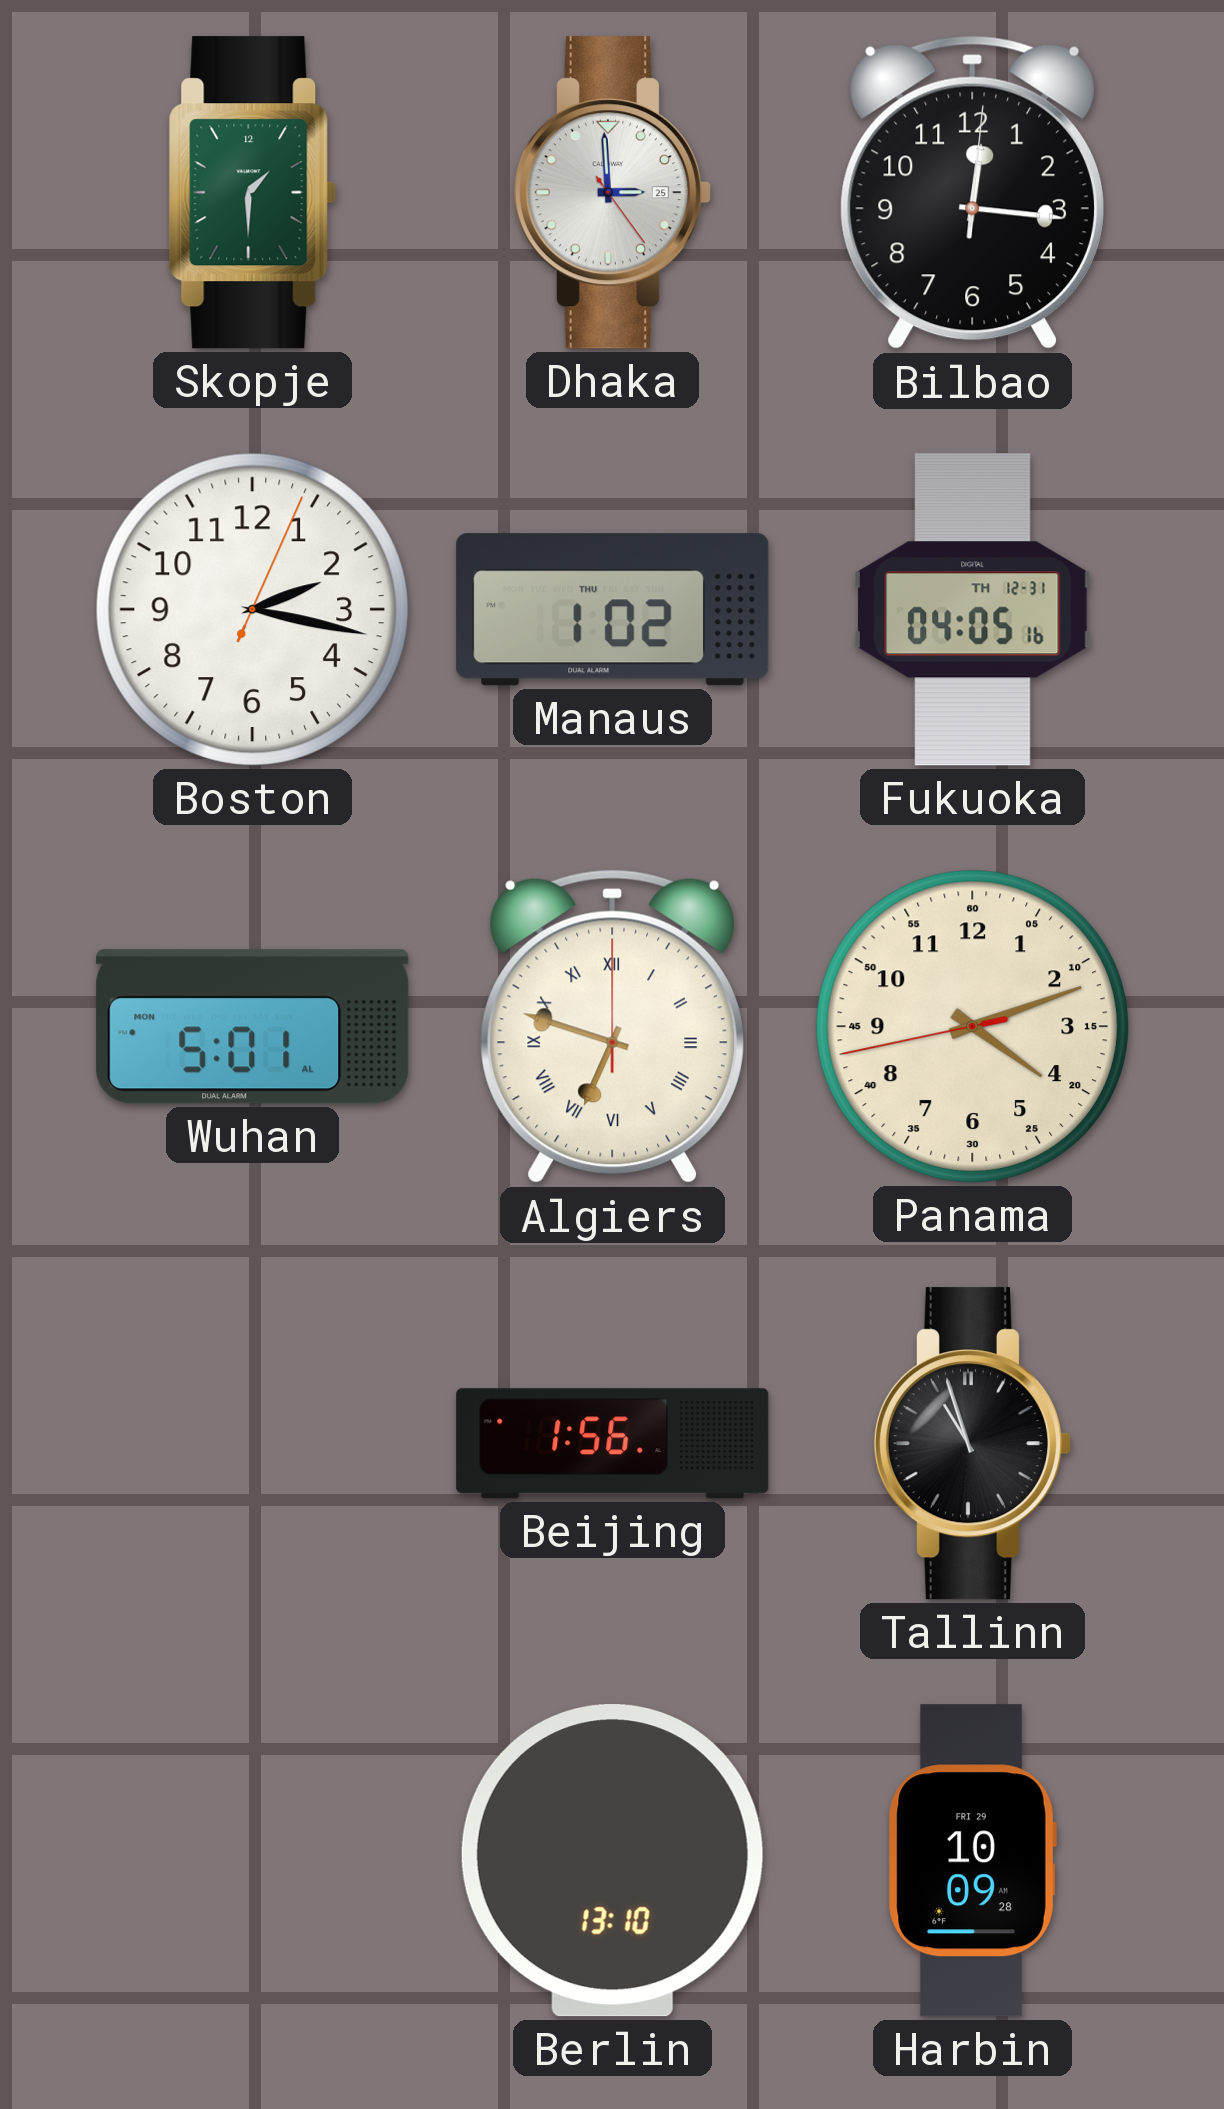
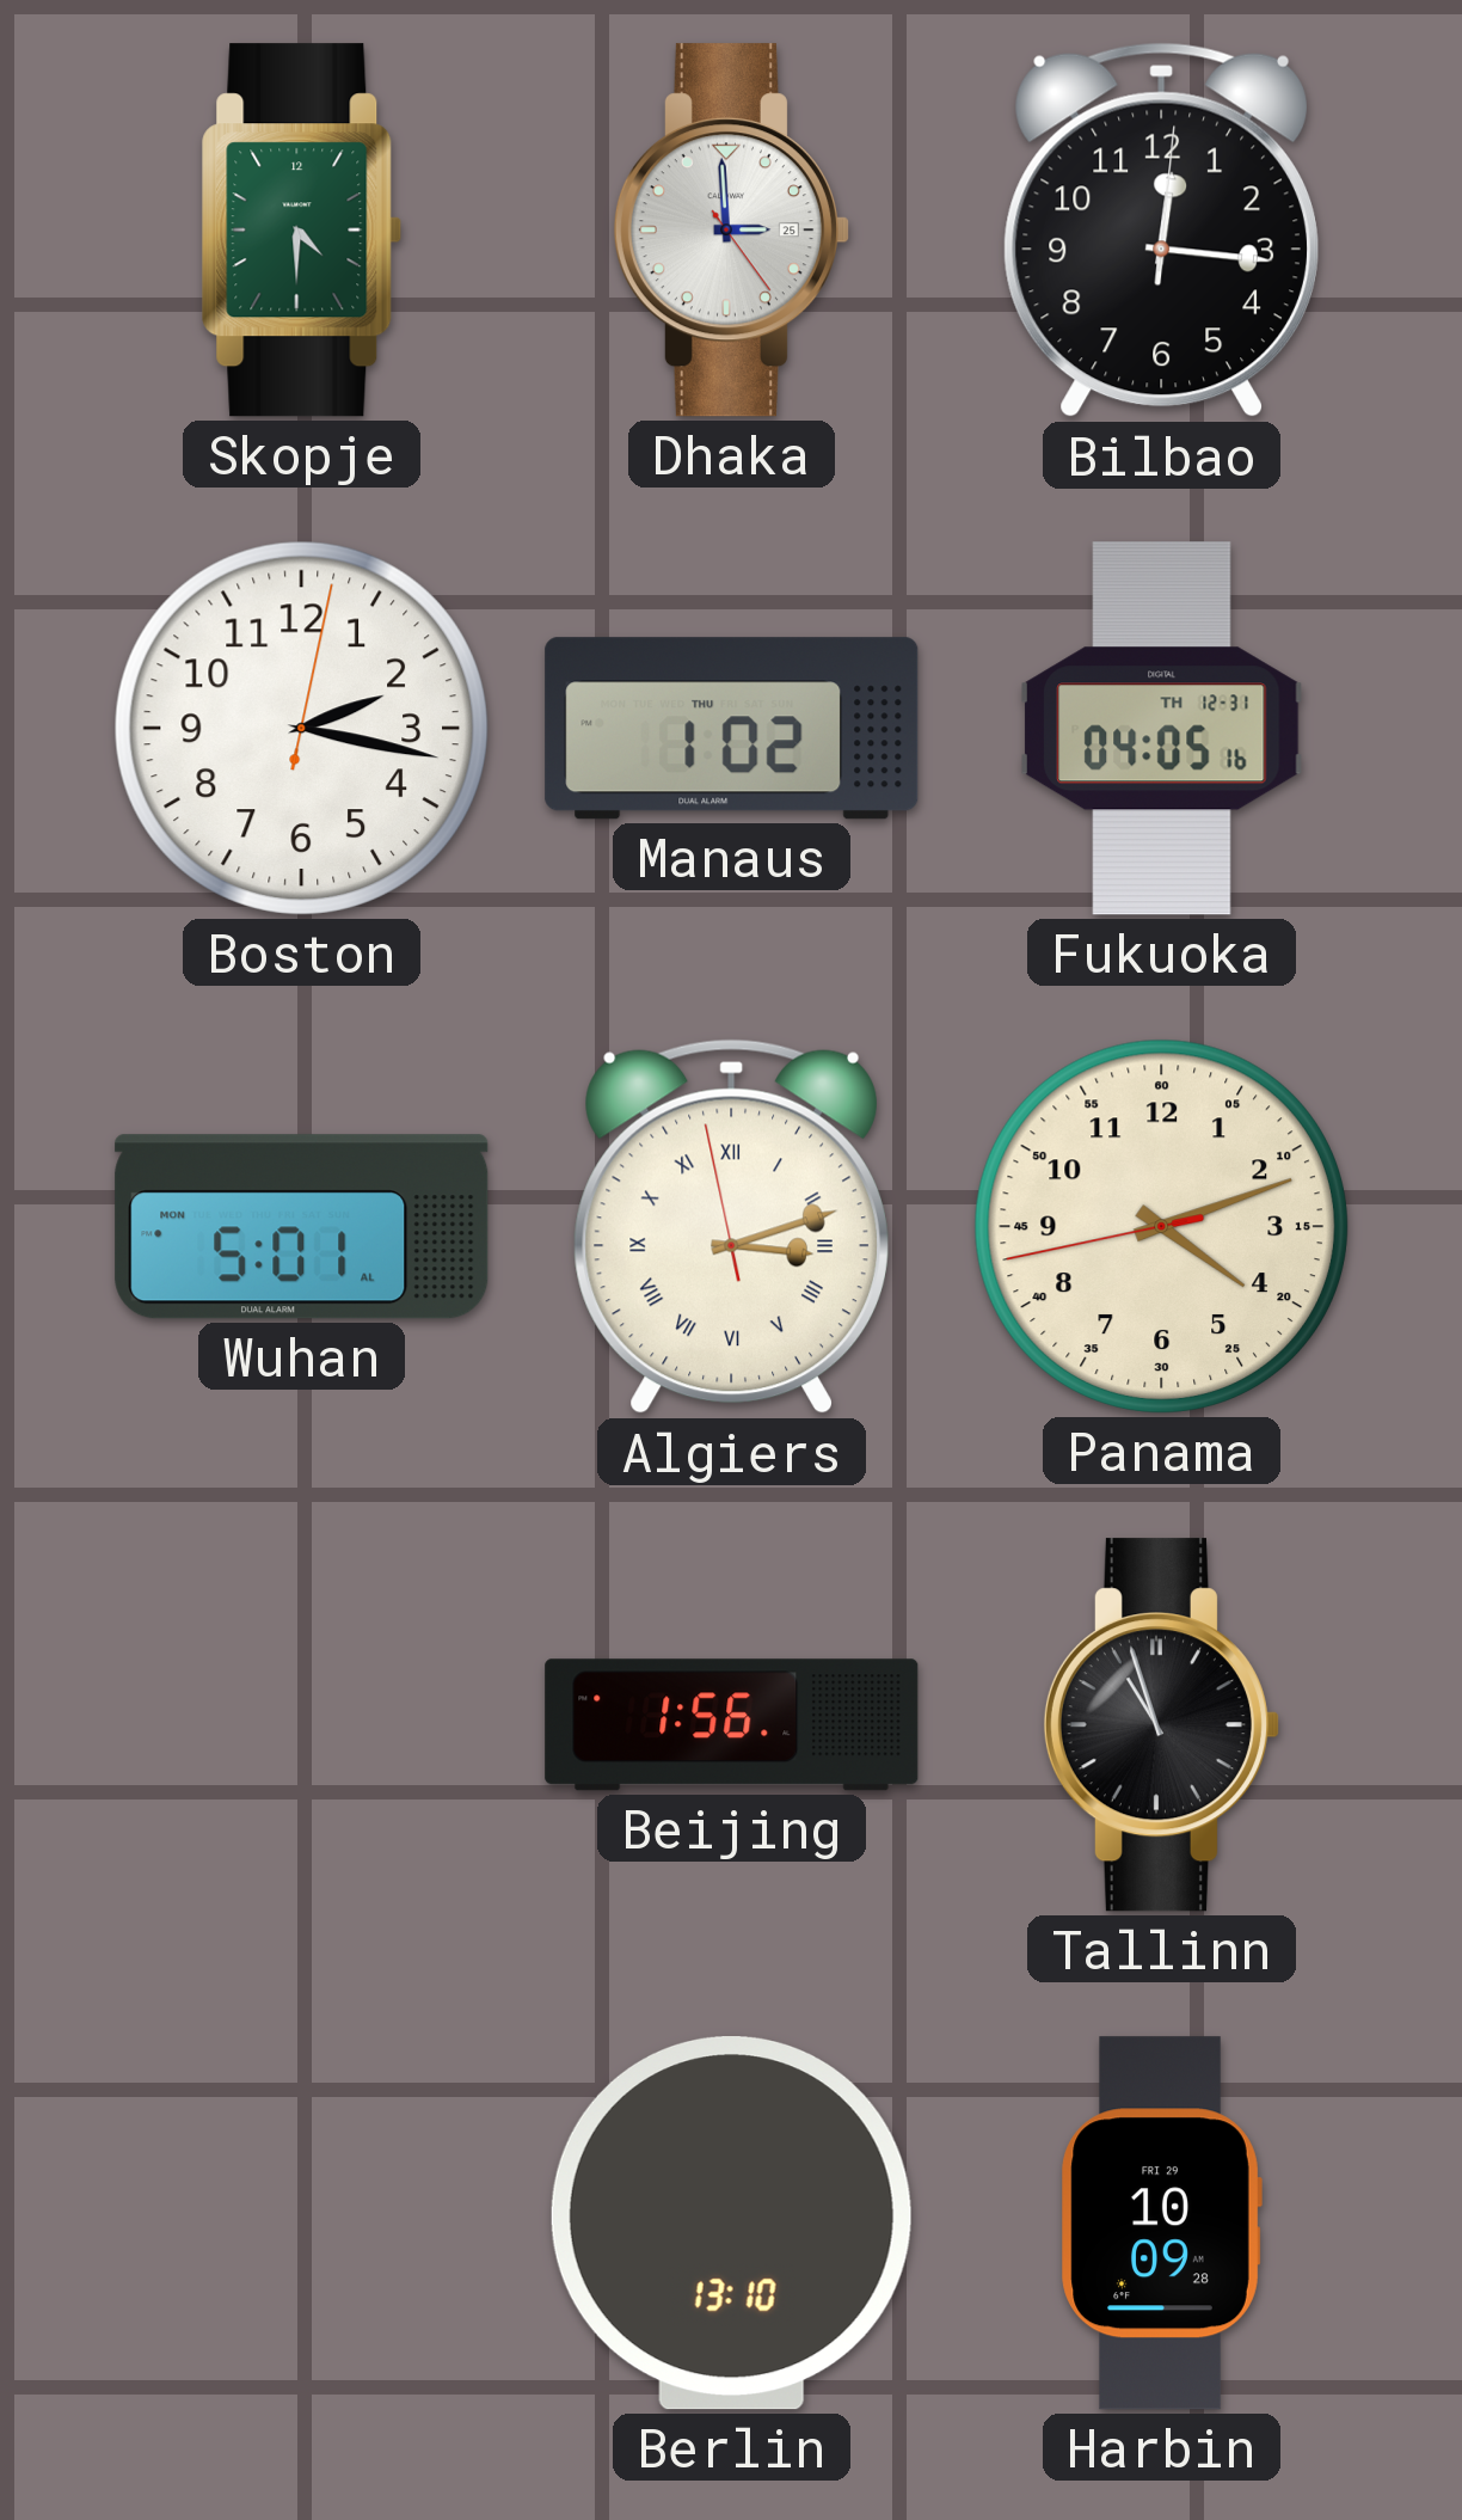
Skopje: 1:30 -> 4:30 (302, 231)
Boston: 2:17:04 -> 2:17:02 (301, 728)
Algiers: 6:48 -> 3:11 (731, 1227)
